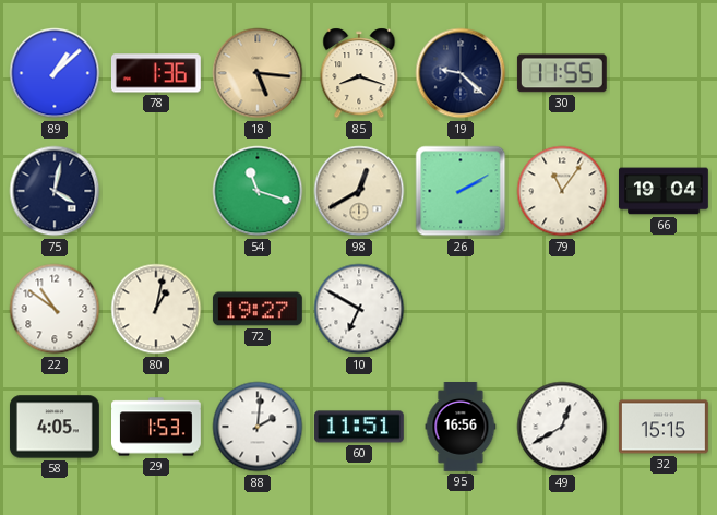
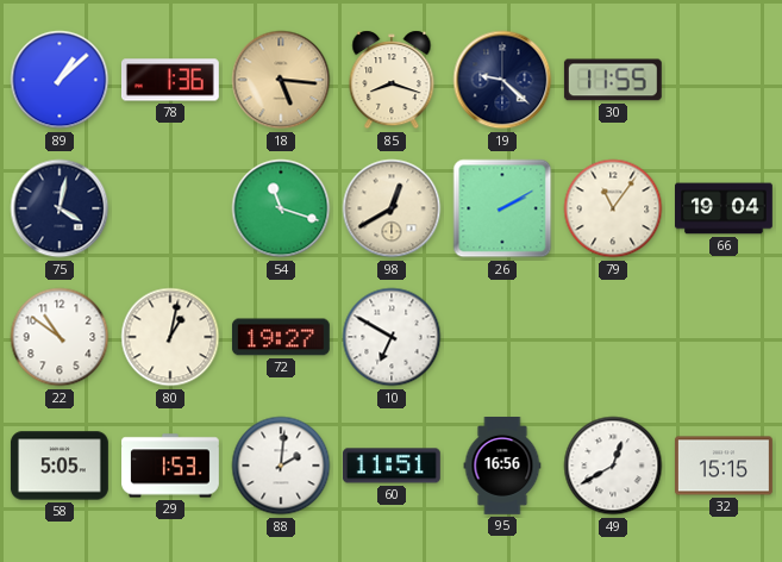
58: 4:05 -> 5:05 (60, 466)
